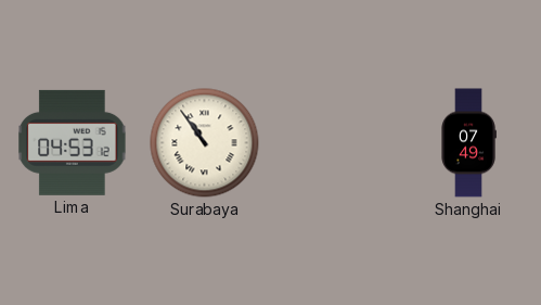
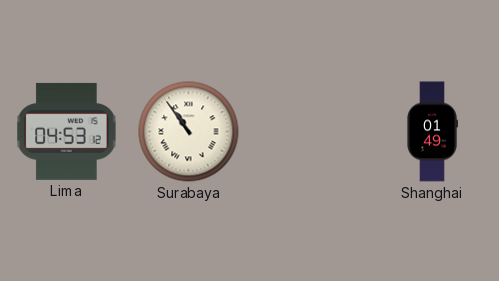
Shanghai: 07:49 -> 01:49 (432, 132)
